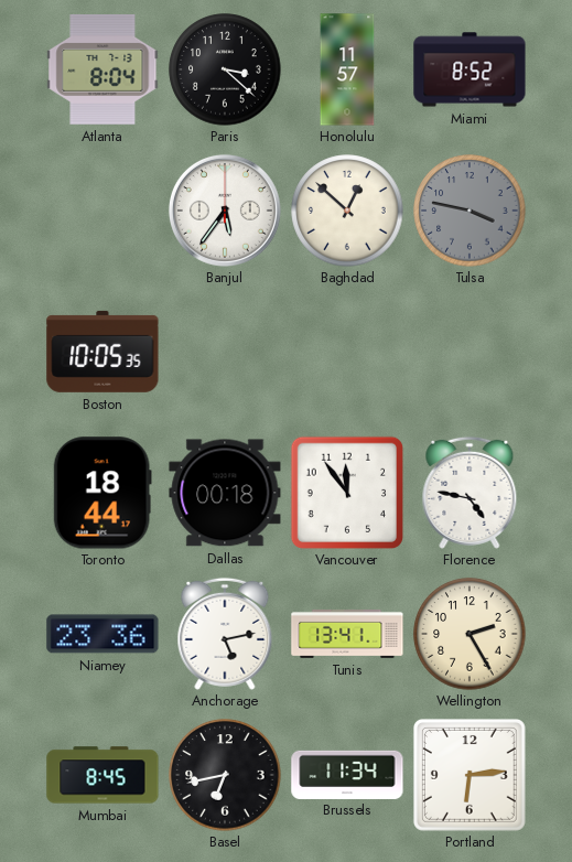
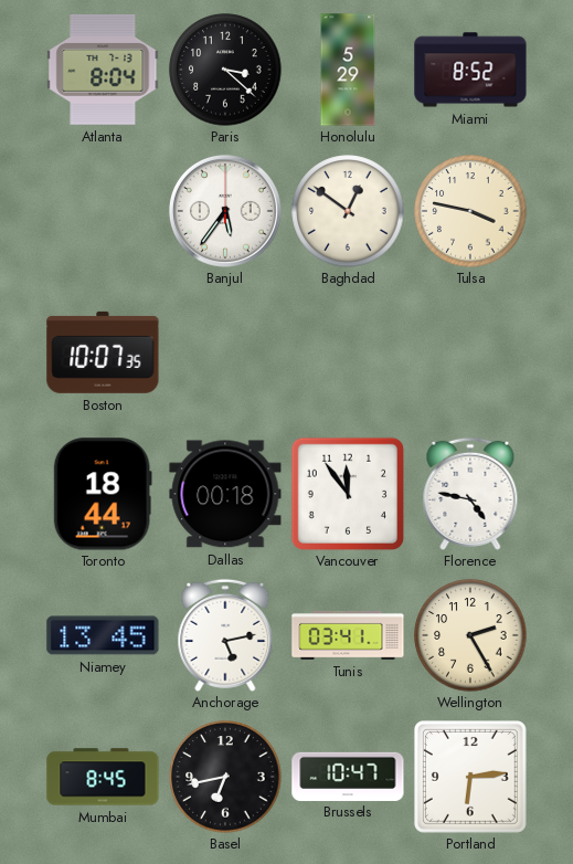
Honolulu: 11:57 -> 5:29 (348, 70)
Baghdad: 12:52 -> 12:51 (348, 211)
Tulsa dial: grey -> cream (470, 211)
Boston: 10:05 -> 10:07 (103, 352)
Niamey: 23:36 -> 13:45 (103, 635)
Tunis: 13:41 -> 03:41 (348, 635)
Brussels: 11:34 -> 10:47 (348, 776)
